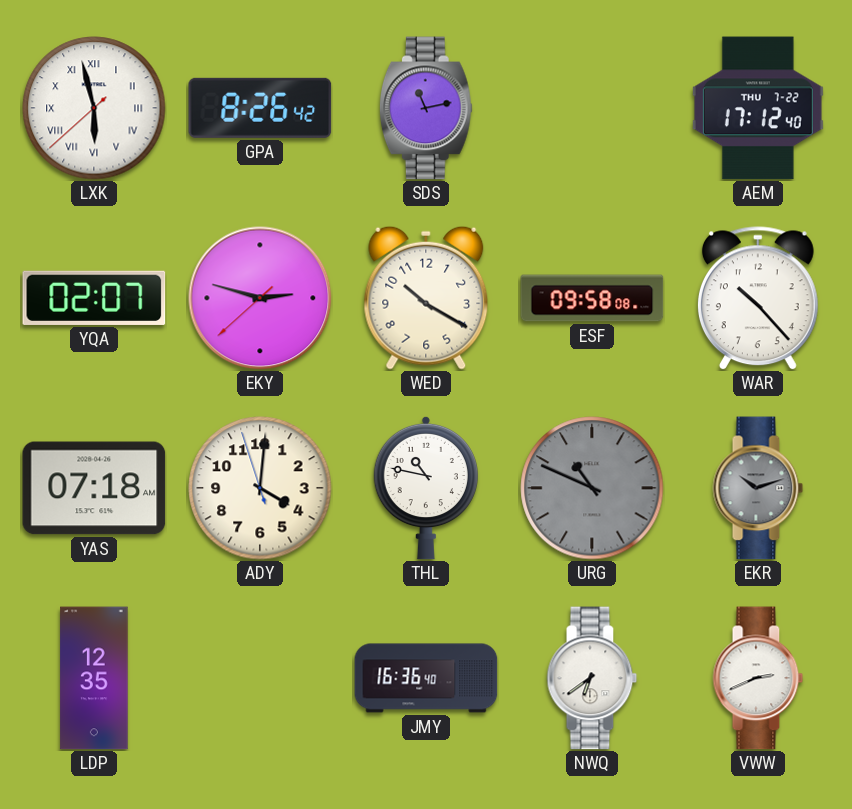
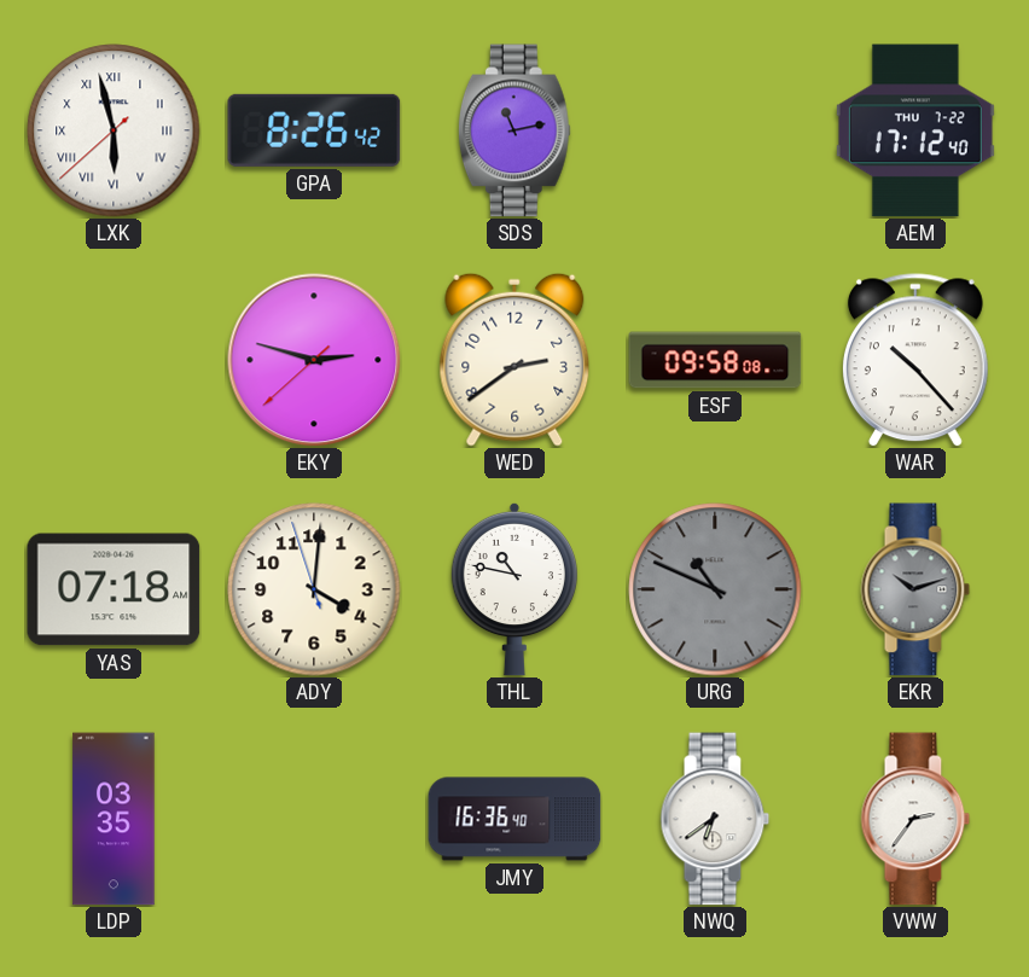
YQA: 02:07 -> none (94, 298)
WED: 10:20 -> 2:39 (514, 360)
LDP: 12:35 -> 03:35 (114, 819)
VWW: 2:41 -> 2:36 (915, 819)
